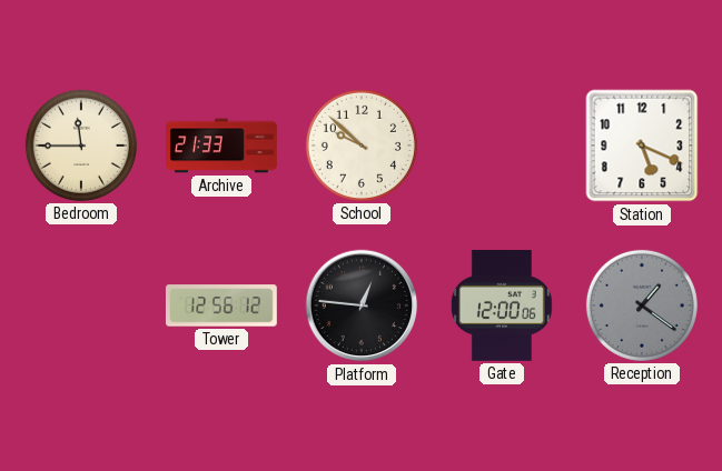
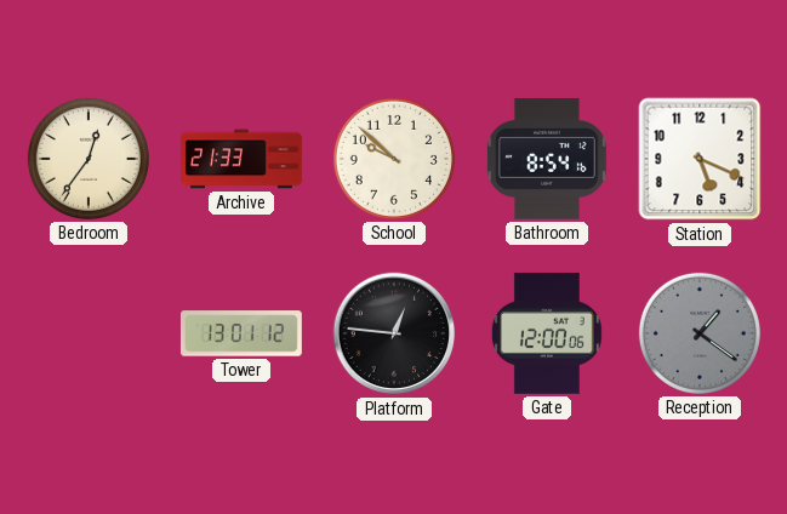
Bedroom: 11:45 -> 12:36 (89, 159)
Bathroom: none -> 8:54 (547, 159)
Tower: 12:56 -> 13:01 (241, 333)
